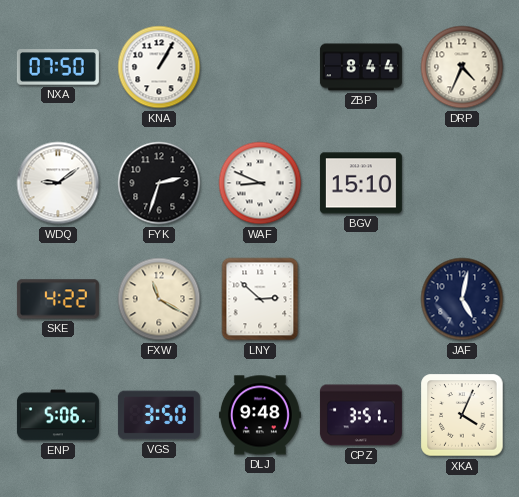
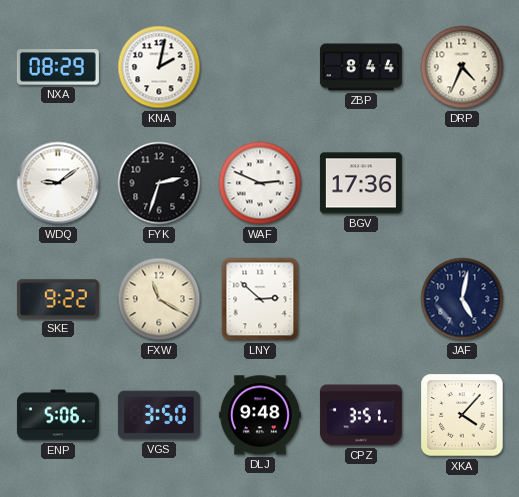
NXA: 07:50 -> 08:29 (58, 67)
KNA: 1:05 -> 2:02 (159, 67)
WAF: 8:49 -> 2:49 (260, 183)
BGV: 15:10 -> 17:36 (361, 183)
SKE: 4:22 -> 9:22 (58, 299)
XKA: 4:04 -> 4:07 (462, 415)
